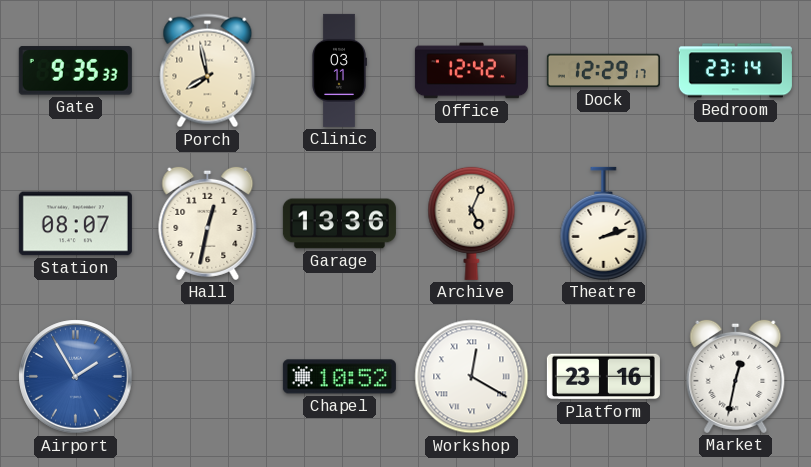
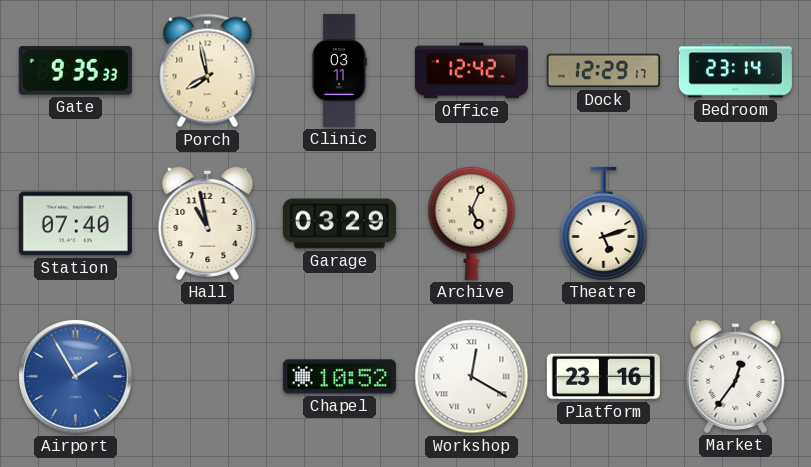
Station: 08:07 -> 07:40 (75, 224)
Hall: 12:32 -> 10:58 (208, 223)
Garage: 13:36 -> 03:29 (339, 224)
Theatre: 2:12 -> 5:12 (604, 223)
Market: 12:32 -> 12:36 (736, 376)
